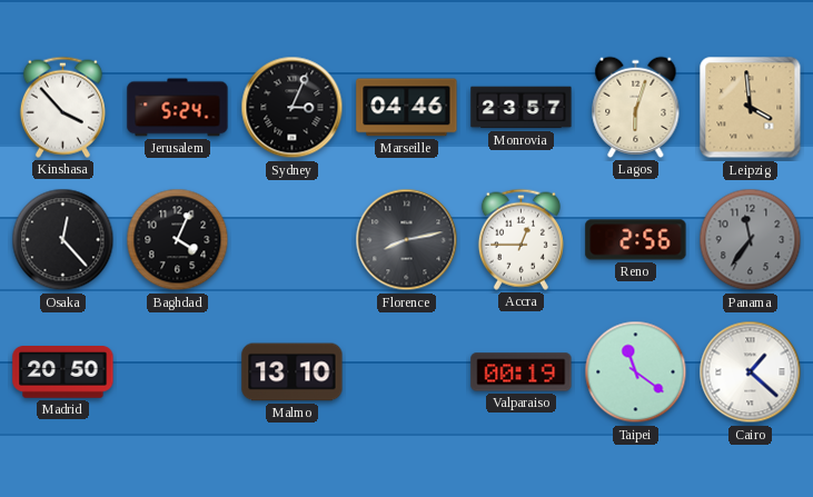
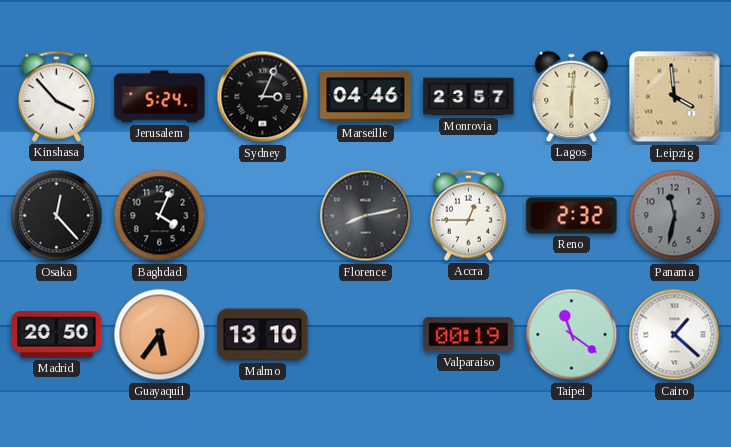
Lagos: 6:03 -> 6:01 (572, 96)
Reno: 2:56 -> 2:32 (572, 216)
Panama: 11:36 -> 11:32 (675, 216)
Guayaquil: none -> 5:36 (160, 335)
